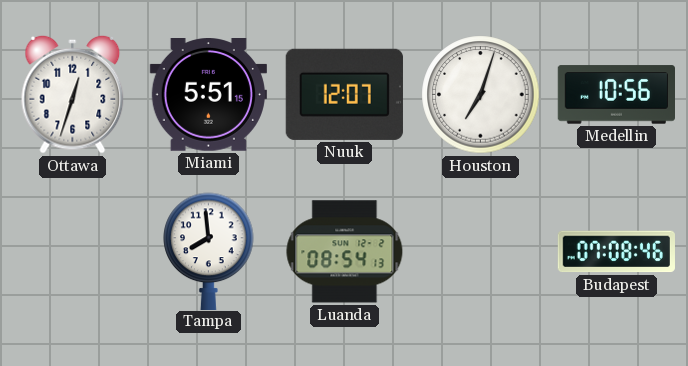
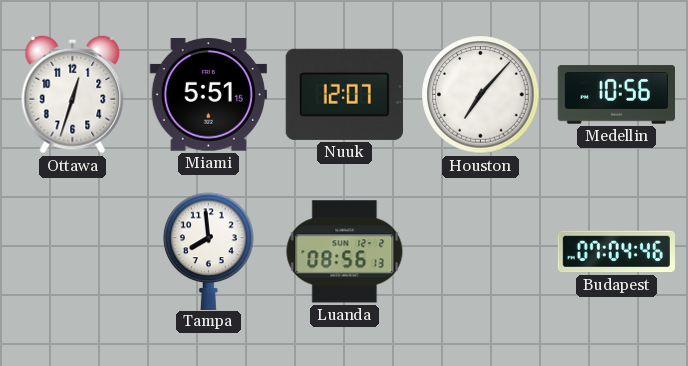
Houston: 7:03 -> 7:07 (481, 95)
Luanda: 08:54 -> 08:56 (345, 252)
Budapest: 07:08 -> 07:04 (616, 252)
